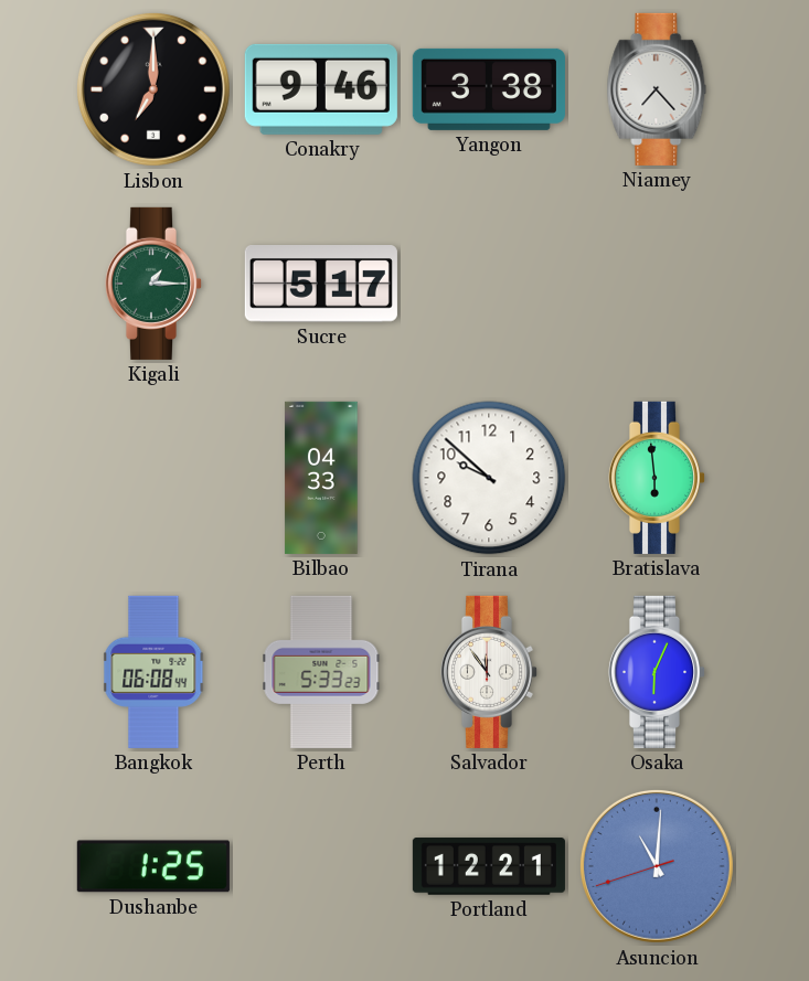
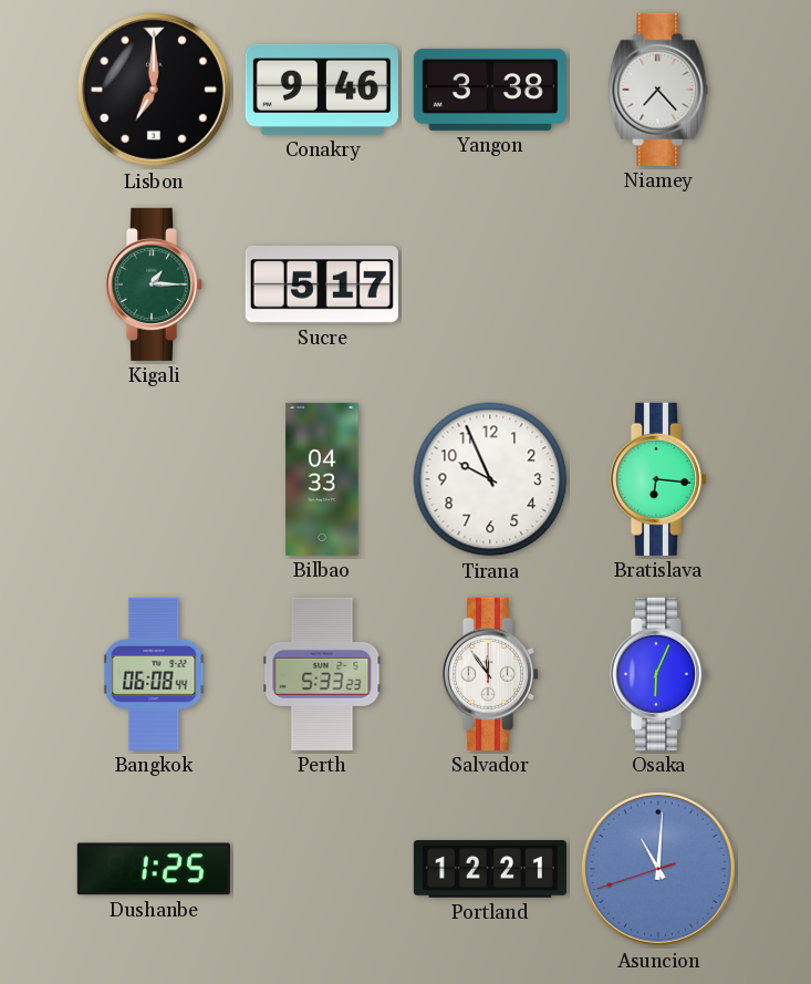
Tirana: 9:52 -> 9:56 (490, 479)
Bratislava: 5:59 -> 6:16 (657, 479)
